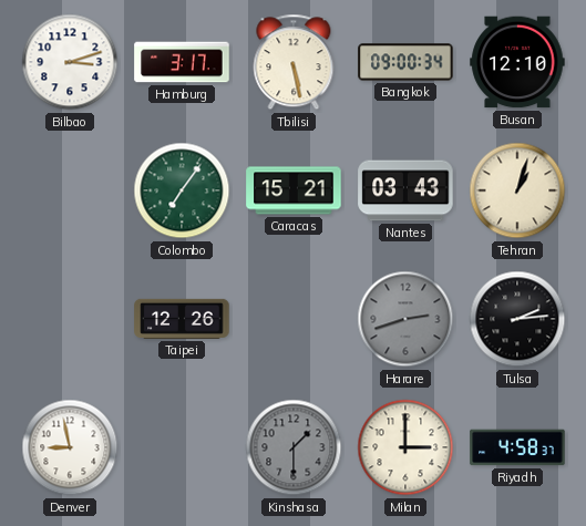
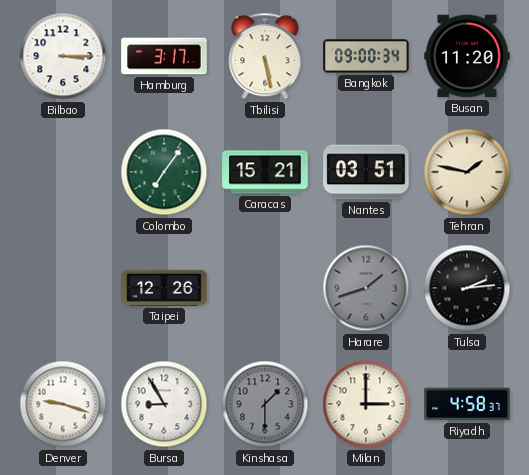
Bilbao: 3:12 -> 3:15 (63, 56)
Busan: 12:10 -> 11:20 (467, 56)
Nantes: 03:43 -> 03:51 (366, 172)
Tehran: 1:03 -> 1:47 (467, 172)
Harare: 2:42 -> 1:42 (366, 288)
Denver: 8:58 -> 9:18 (63, 404)
Bursa: none -> 8:55 (164, 404)
